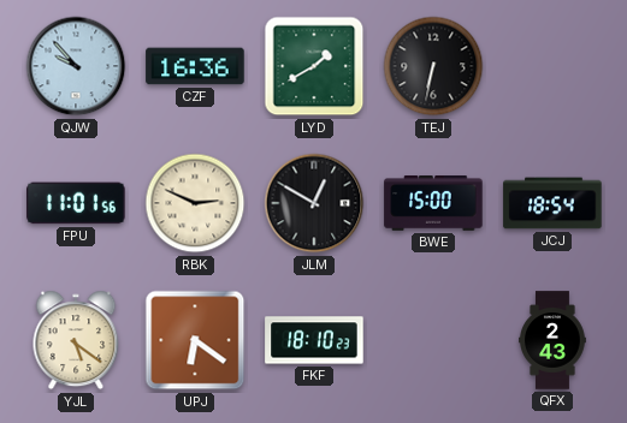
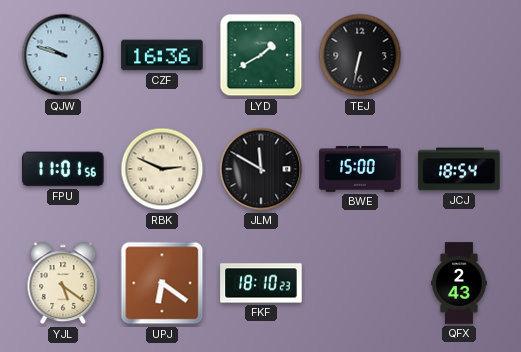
QJW: 9:53 -> 9:48 (63, 55)
JLM: 12:50 -> 11:50 (261, 169)
